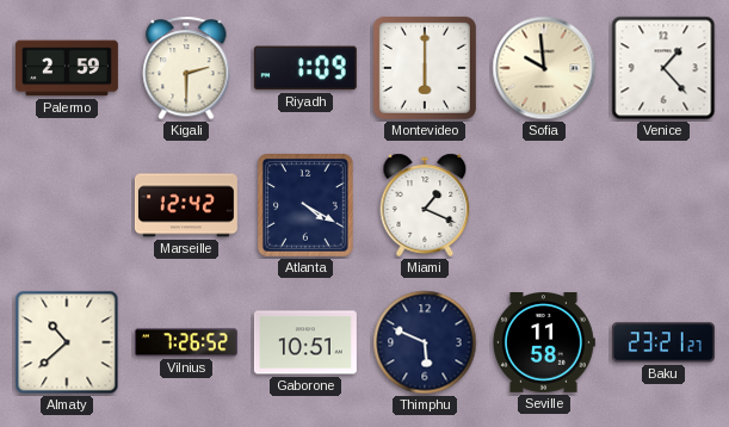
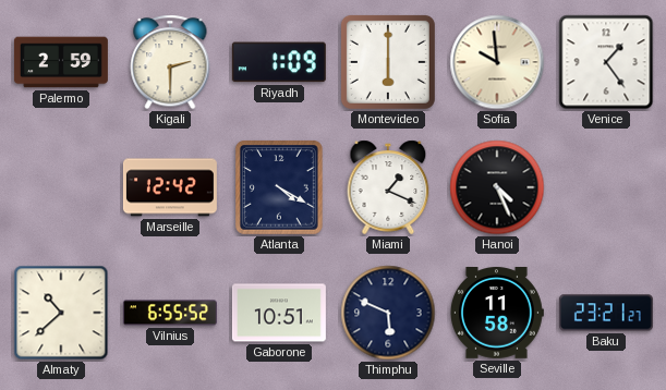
Venice: 1:23 -> 1:24 (606, 62)
Hanoi: none -> 4:26 (497, 187)
Vilnius: 7:26 -> 6:55 (170, 313)
